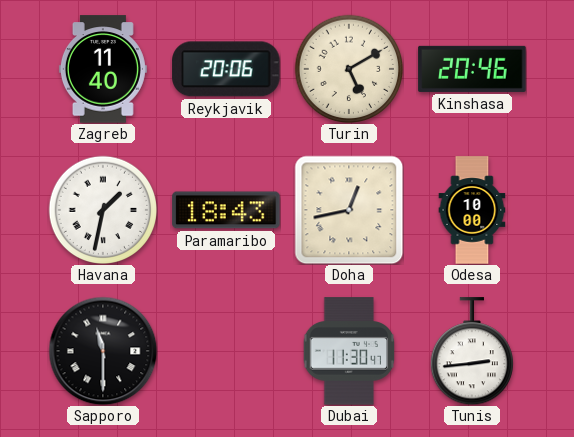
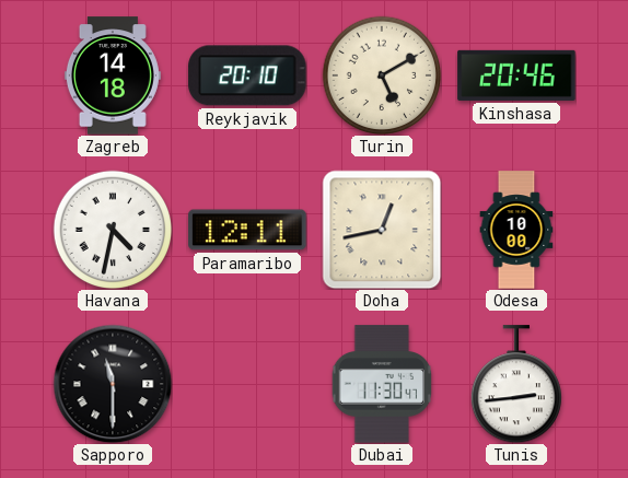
Zagreb: 11:40 -> 14:18 (113, 75)
Reykjavik: 20:06 -> 20:10 (247, 75)
Havana: 1:32 -> 4:32 (112, 229)
Paramaribo: 18:43 -> 12:11 (247, 230)
